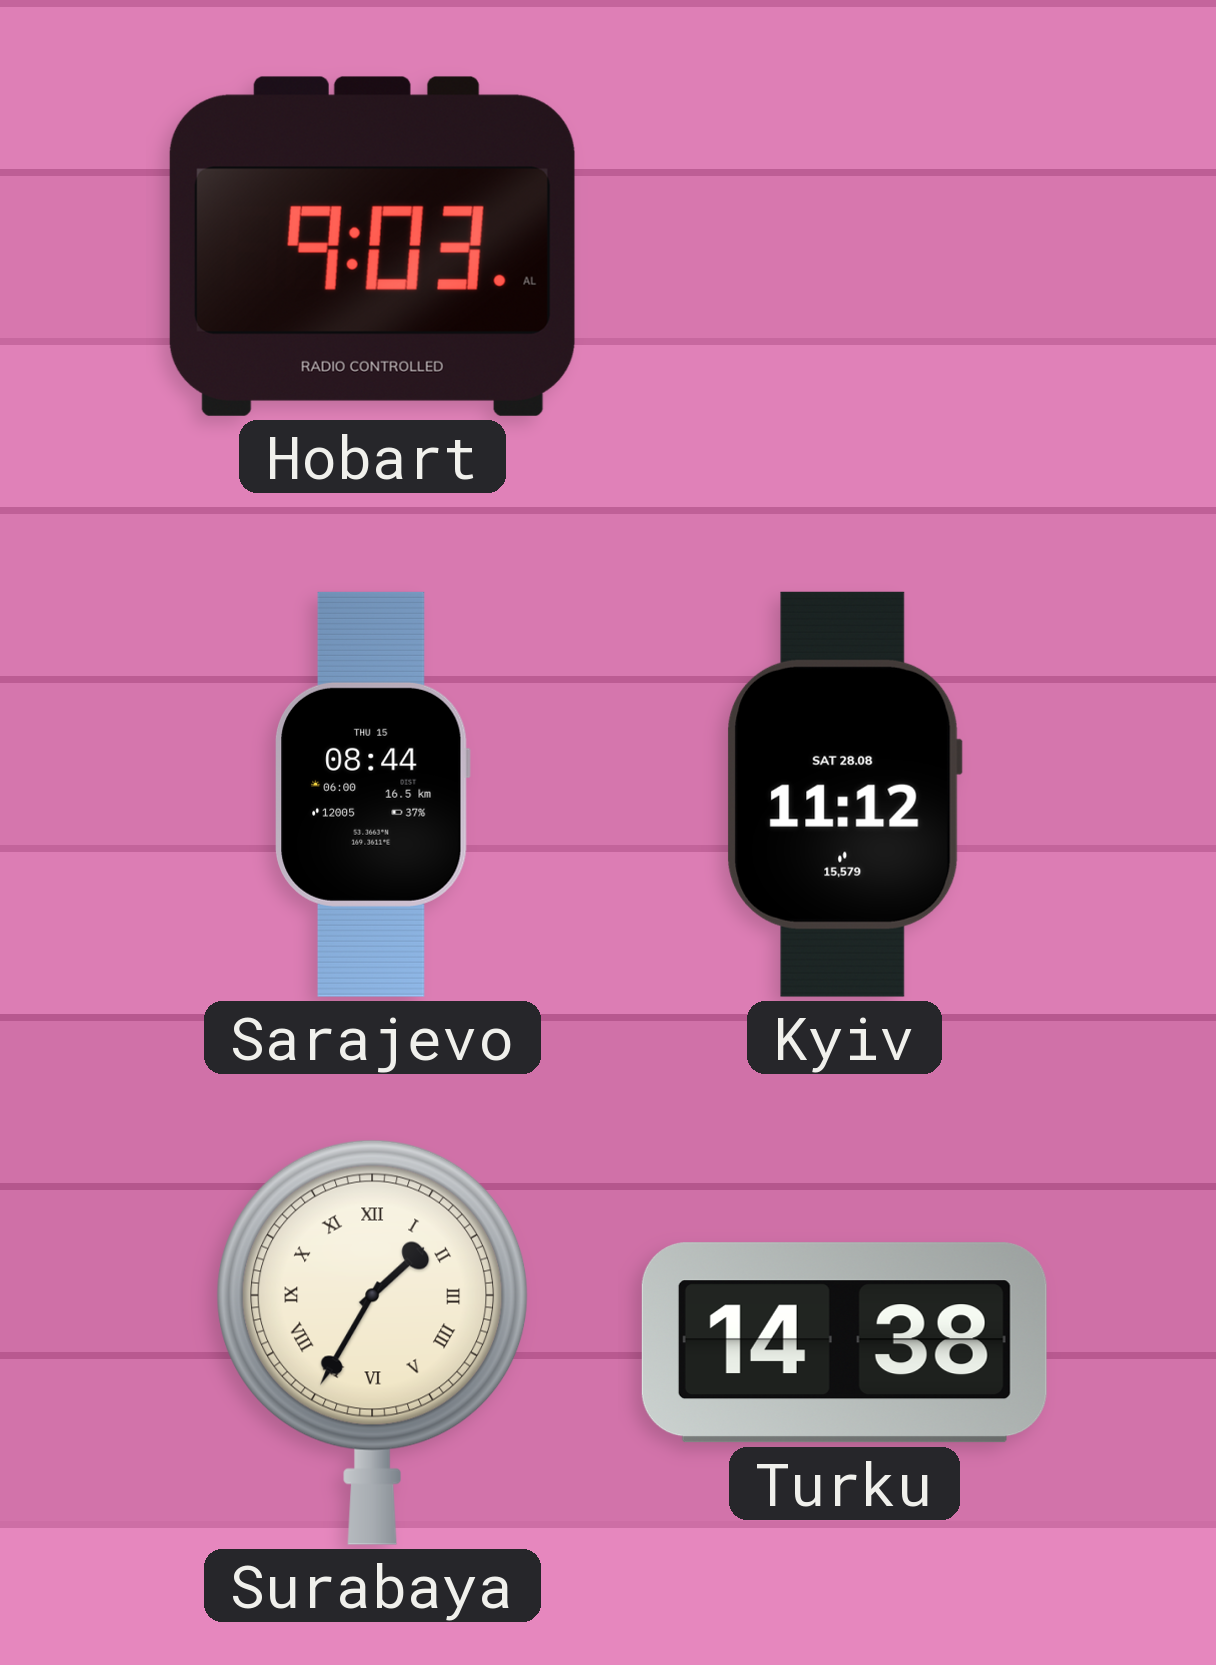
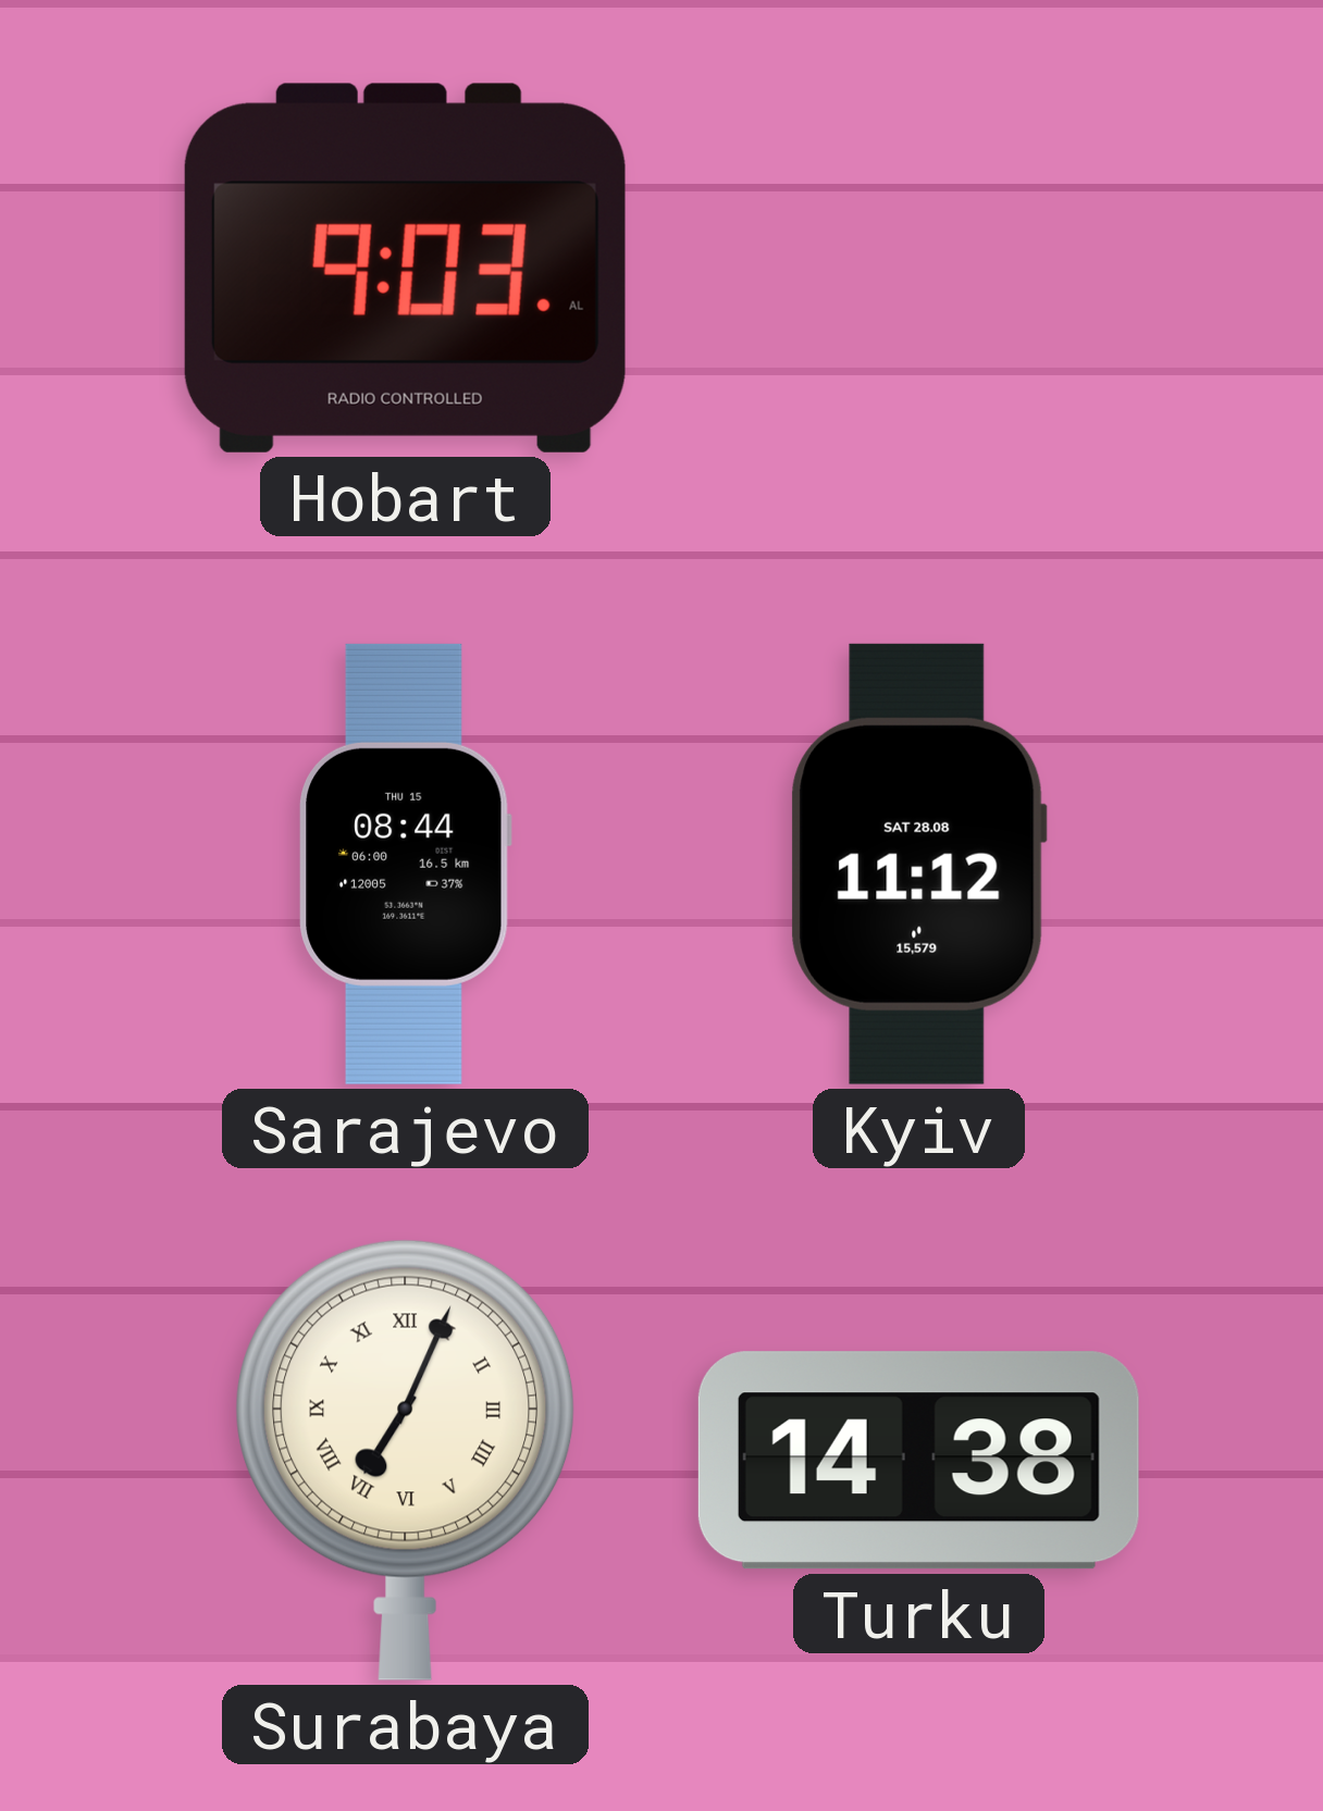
Surabaya: 1:35 -> 7:04 (406, 1460)
